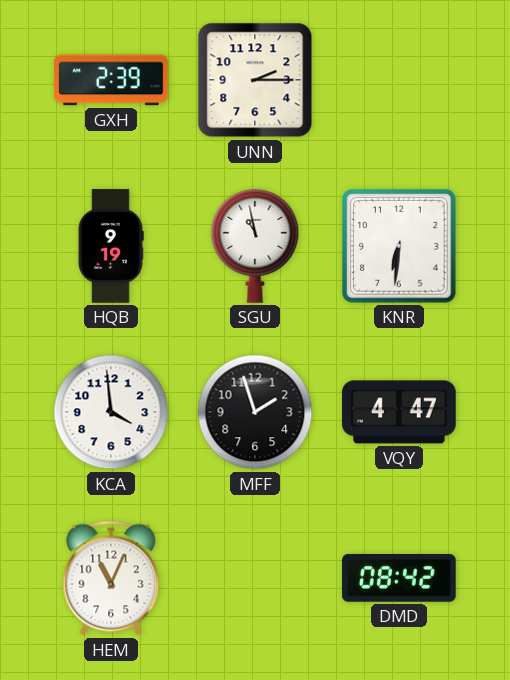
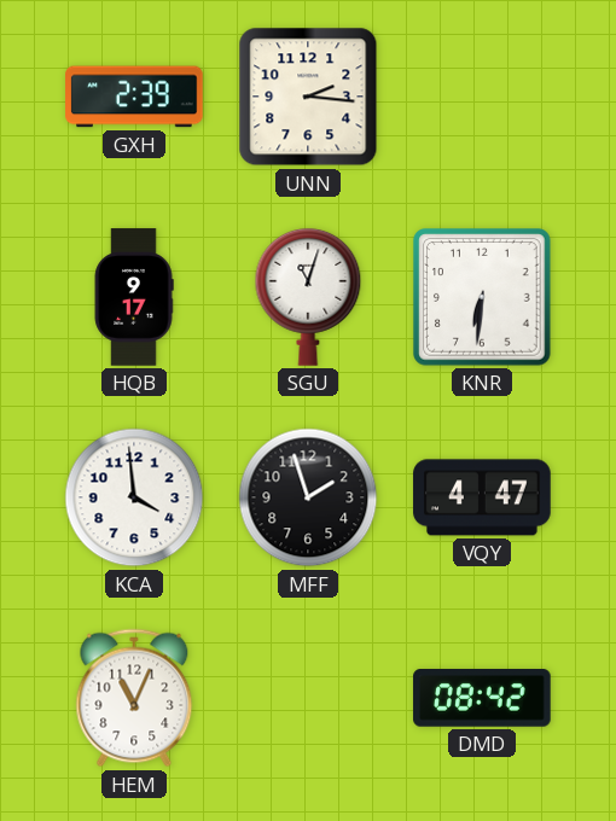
UNN: 2:15 -> 2:16 (308, 97)
HQB: 9:19 -> 9:17 (134, 297)
SGU: 10:58 -> 11:03 (308, 297)
